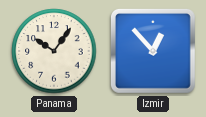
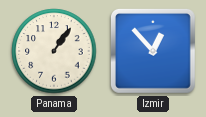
Panama: 10:06 -> 1:06 (54, 51)
